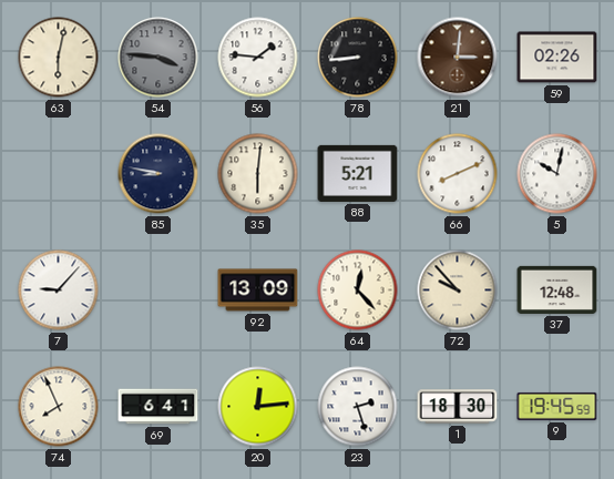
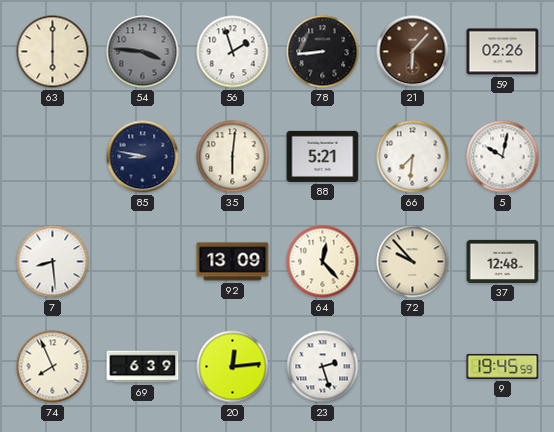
63: 6:02 -> 6:00 (53, 52)
56: 1:46 -> 1:57 (233, 52)
21: 3:01 -> 6:07 (413, 52)
66: 8:11 -> 7:31 (413, 157)
7: 9:07 -> 8:29 (53, 262)
69: 6:41 -> 6:39 (143, 367)
1: 18:30 -> none (458, 407)
